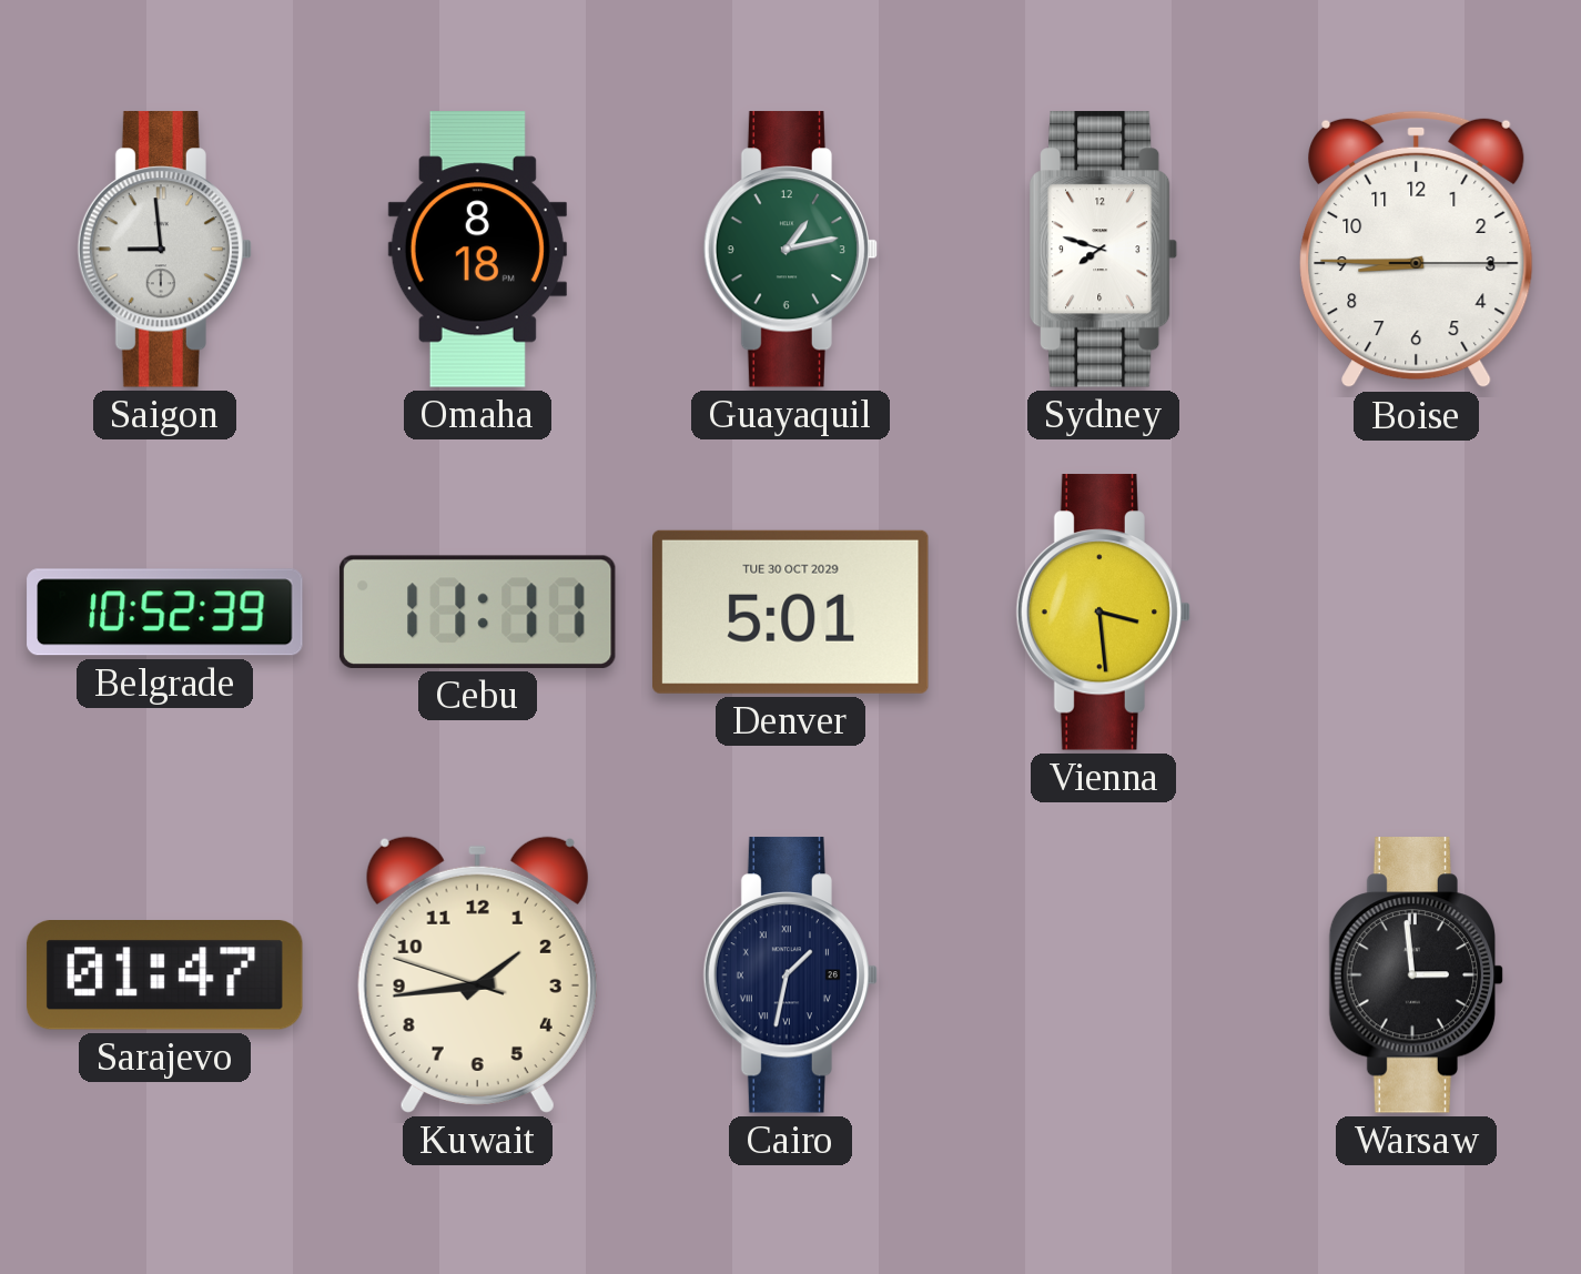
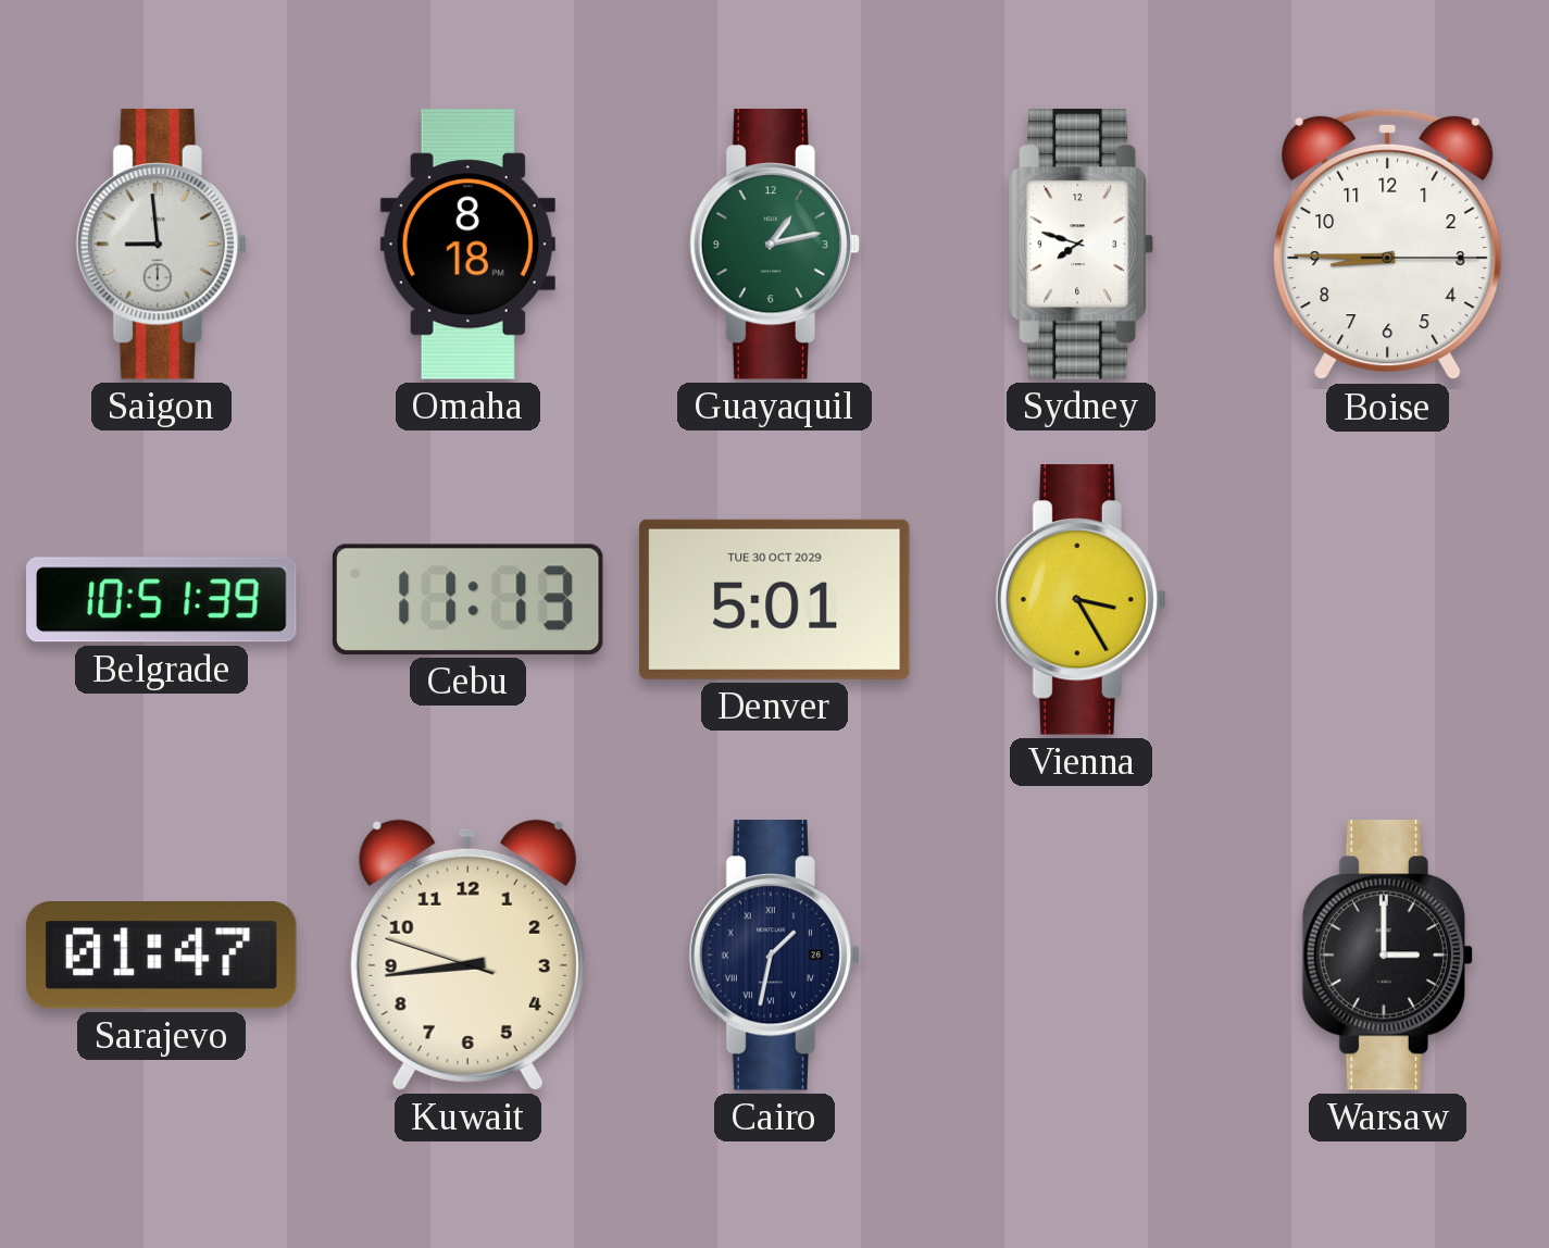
Belgrade: 10:52 -> 10:51 (162, 600)
Cebu: 11:11 -> 11:13 (467, 599)
Vienna: 3:29 -> 3:25 (1082, 600)
Kuwait: 1:43 -> 8:43 (467, 954)
Warsaw: 2:59 -> 3:00 (1388, 956)
